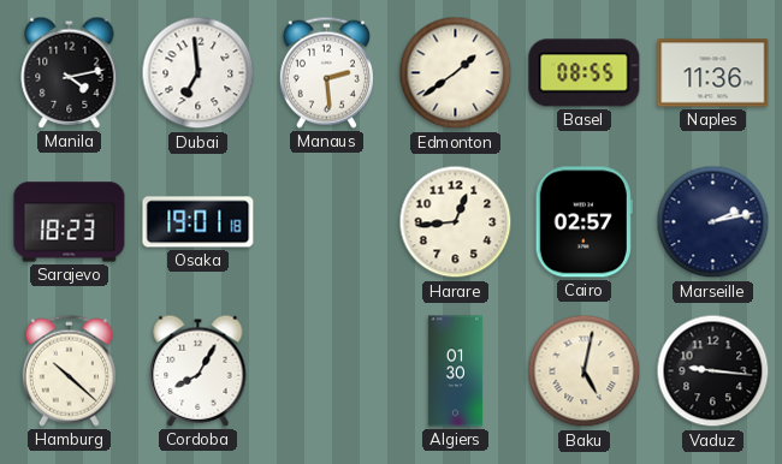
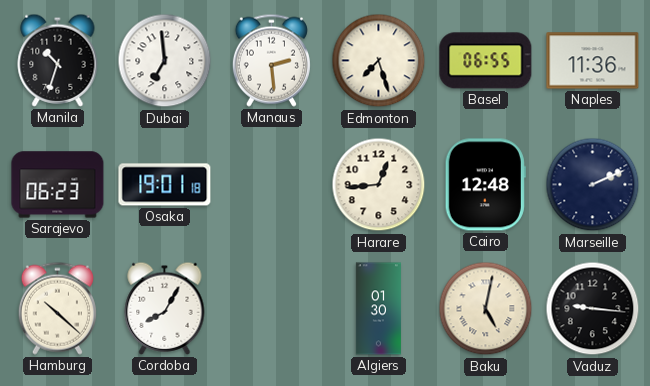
Manila: 4:13 -> 10:33 (58, 60)
Edmonton: 1:39 -> 7:27 (379, 61)
Basel: 08:55 -> 06:55 (486, 61)
Sarajevo: 18:23 -> 06:23 (58, 185)
Cairo: 02:57 -> 12:48 (485, 185)
Marseille: 2:13 -> 2:11 (593, 185)
